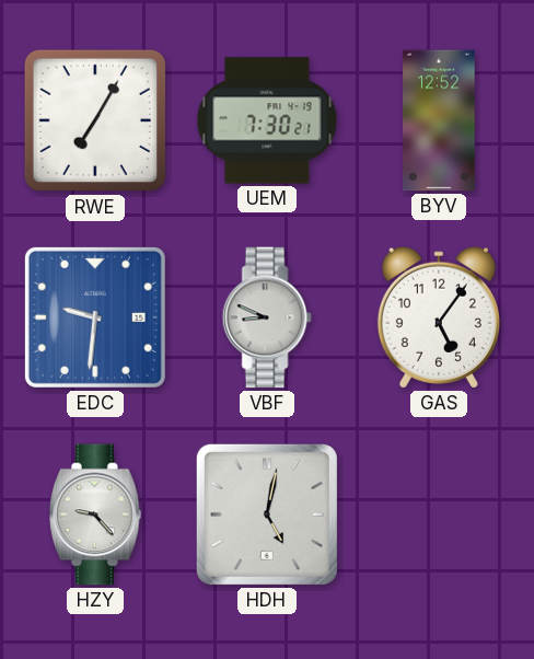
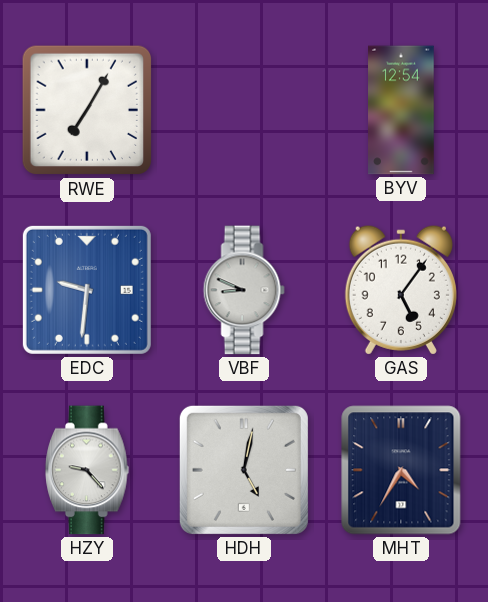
UEM: 7:30 -> none (267, 120)
BYV: 12:52 -> 12:54 (401, 110)
MHT: none -> 4:35 (401, 470)
